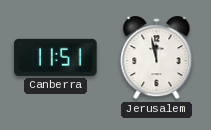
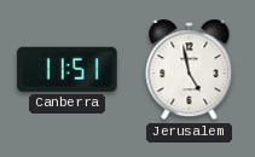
Jerusalem: 11:58 -> 4:58 (190, 70)
